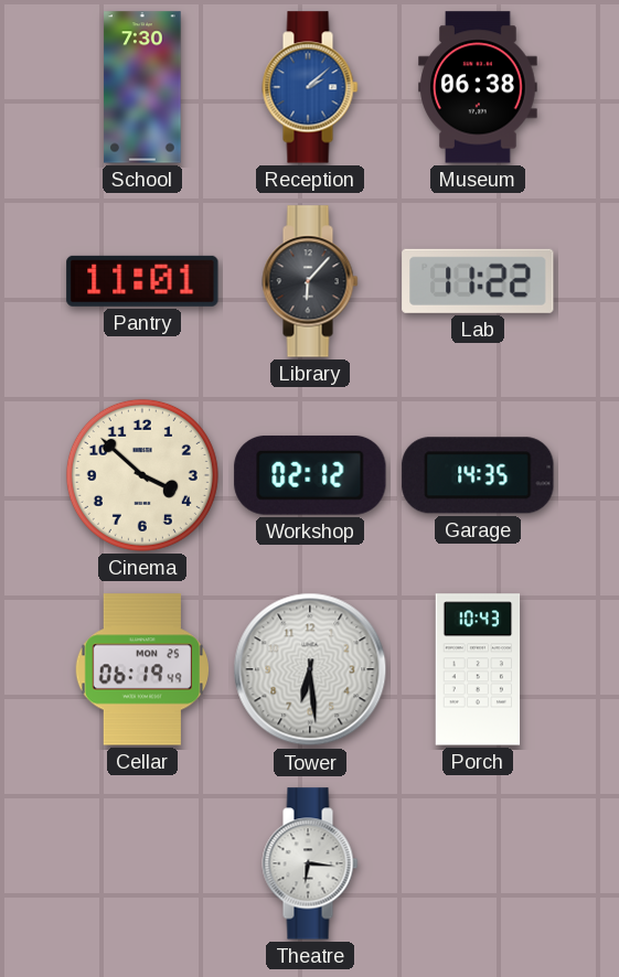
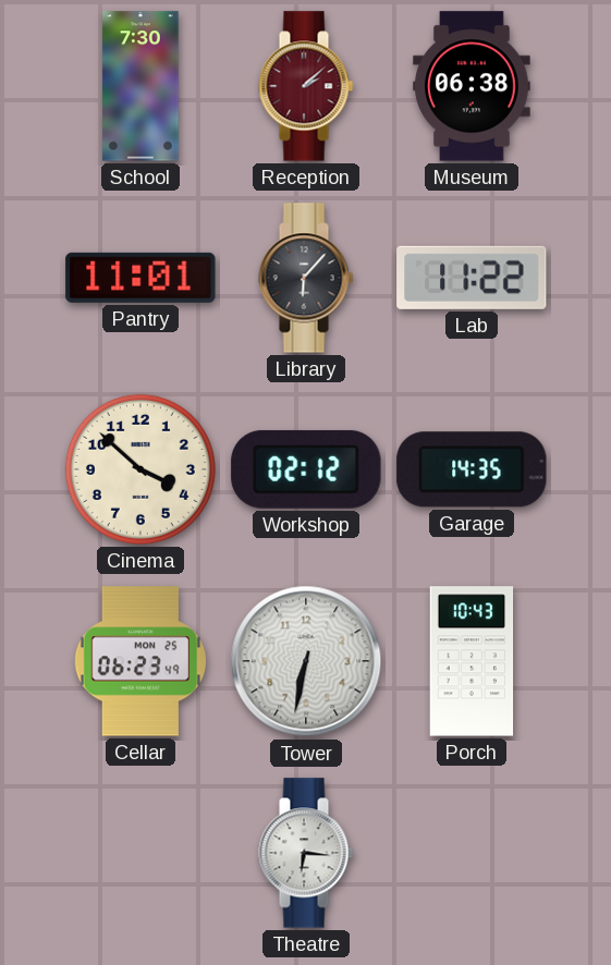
Reception dial: blue -> burgundy (306, 86)
Cellar: 06:19 -> 06:23 (139, 661)
Tower: 6:29 -> 6:32 (306, 661)
